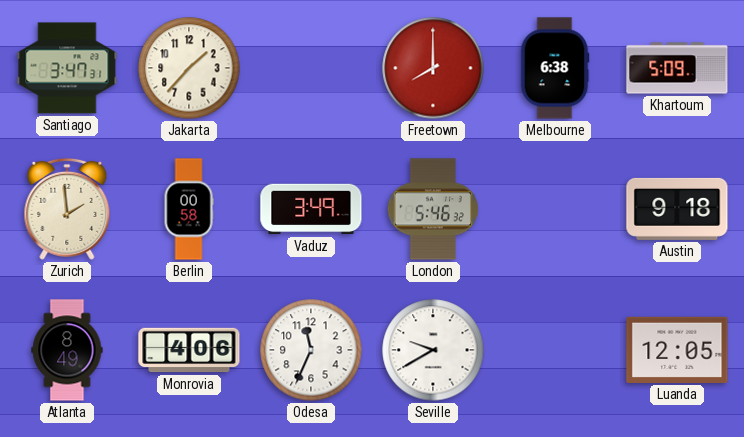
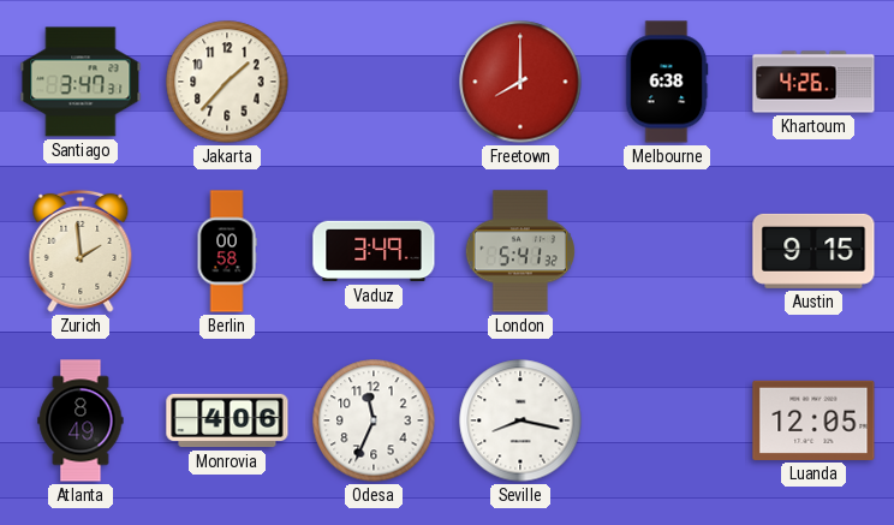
Khartoum: 5:09 -> 4:26 (813, 82)
London: 5:46 -> 5:41 (520, 251)
Austin: 9:18 -> 9:15 (813, 251)
Seville: 9:40 -> 8:17 (520, 420)
